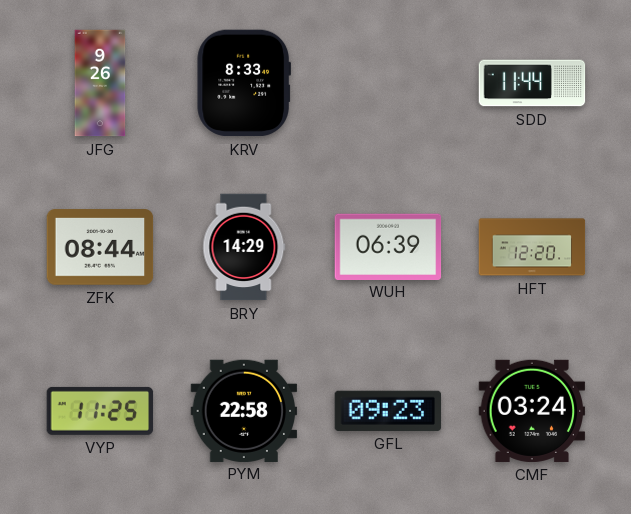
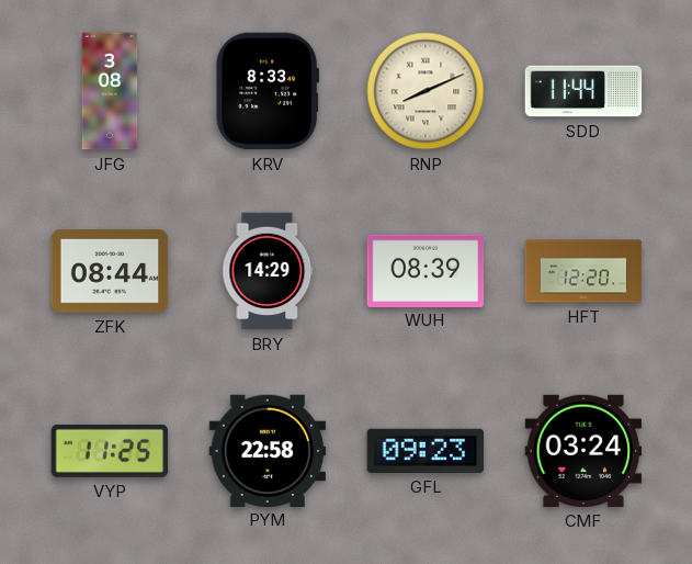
JFG: 9:26 -> 3:08 (110, 91)
RNP: none -> 8:11 (426, 91)
WUH: 06:39 -> 08:39 (426, 270)
